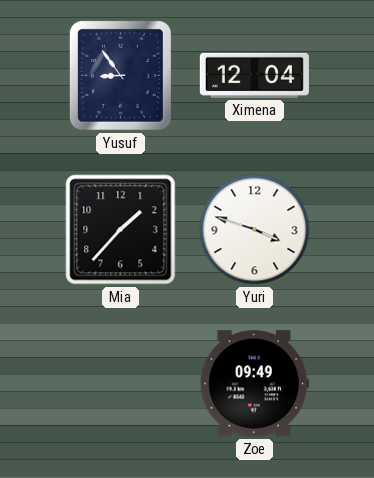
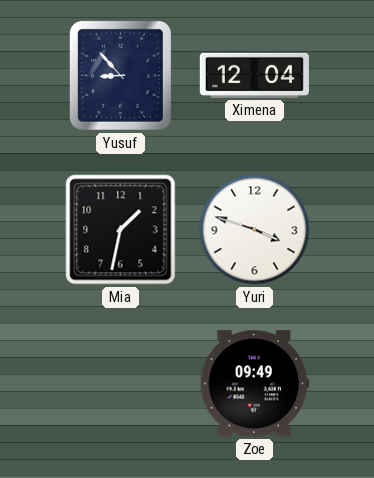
Yusuf: 8:54 -> 8:53 (120, 75)
Mia: 1:37 -> 1:32 (121, 230)
